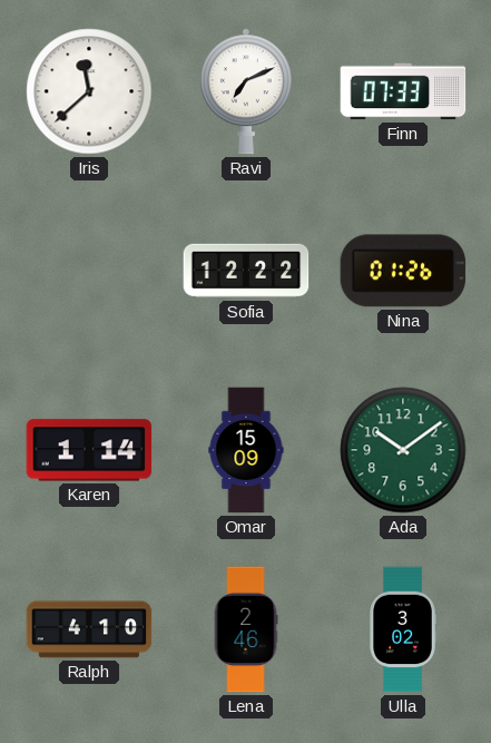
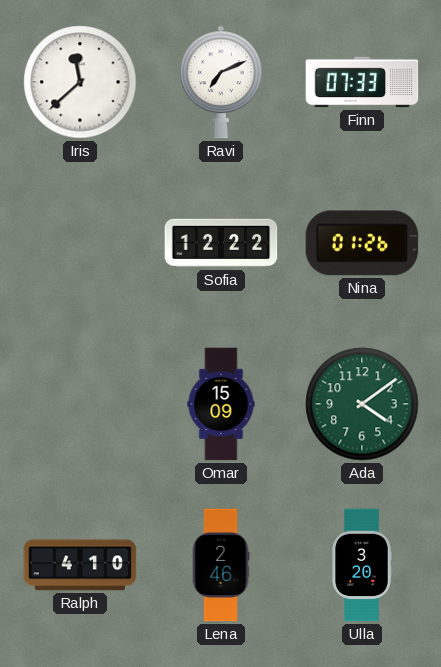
Karen: 1:14 -> none (89, 450)
Ada: 10:09 -> 4:09 (362, 404)
Ulla: 3:02 -> 3:20 (362, 565)
